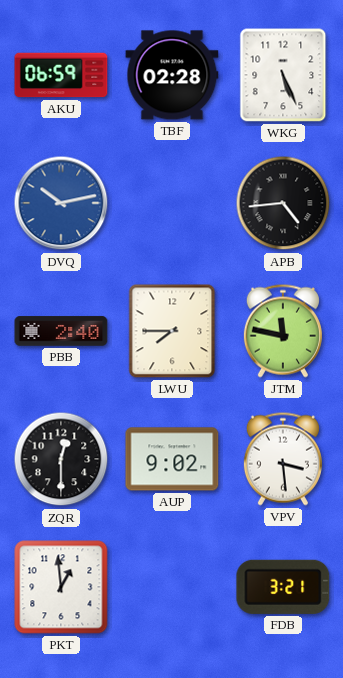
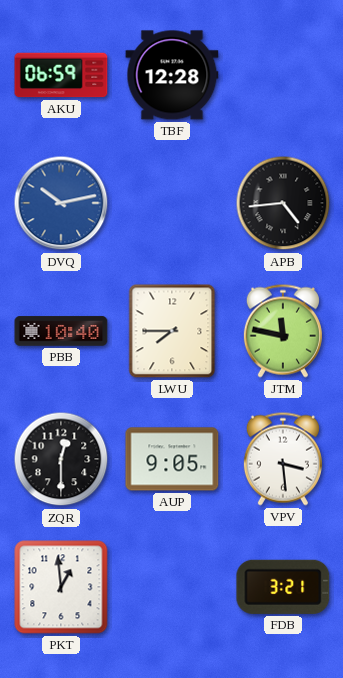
TBF: 02:28 -> 12:28 (172, 75)
WKG: 5:26 -> none (283, 75)
PBB: 2:40 -> 10:40 (61, 331)
AUP: 9:02 -> 9:05 (172, 459)
